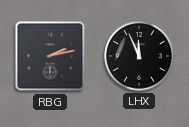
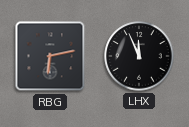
RBG: 2:13 -> 6:13 (50, 56)
